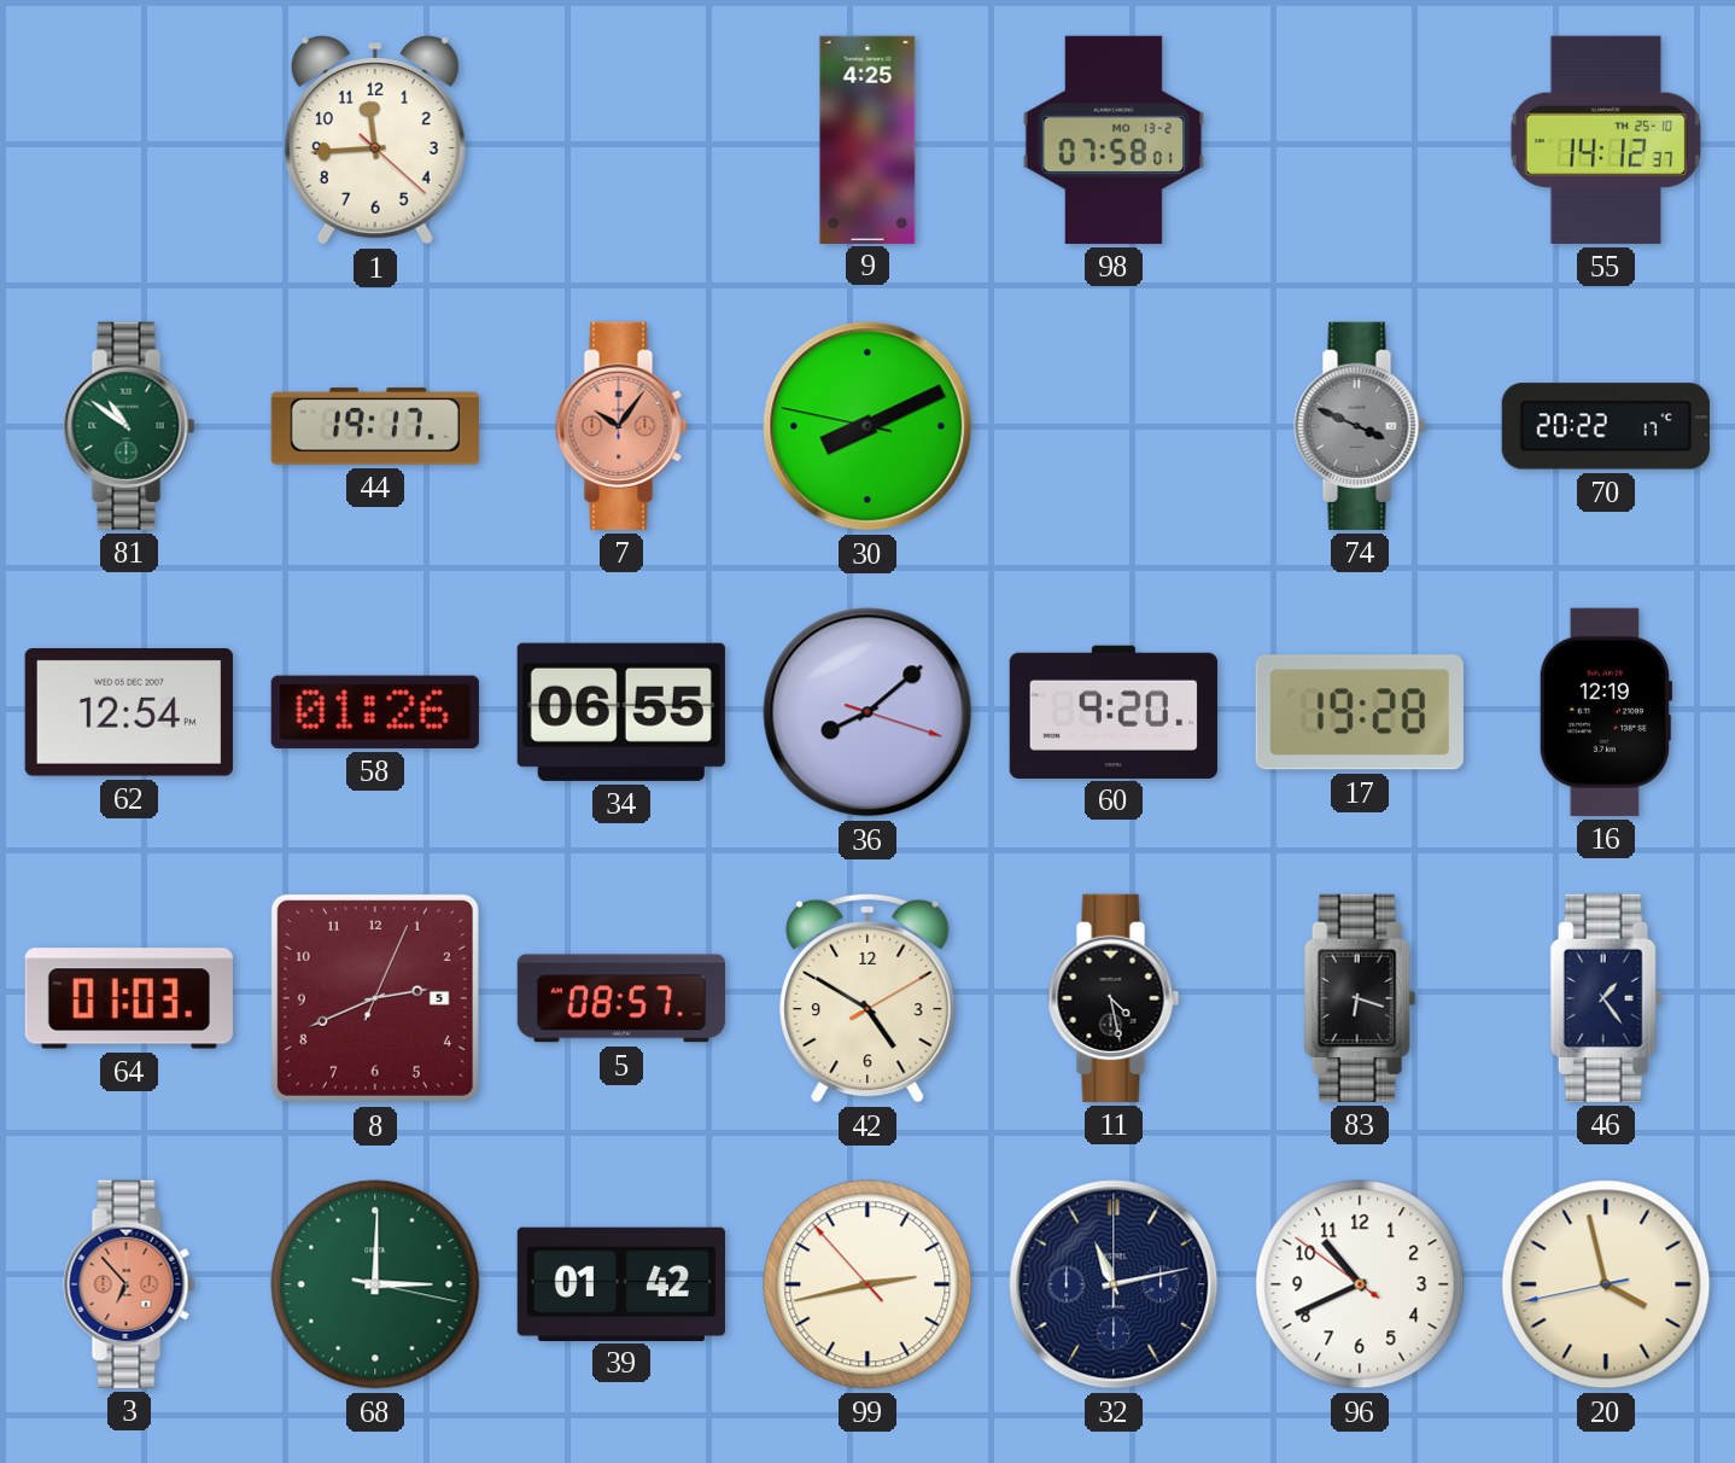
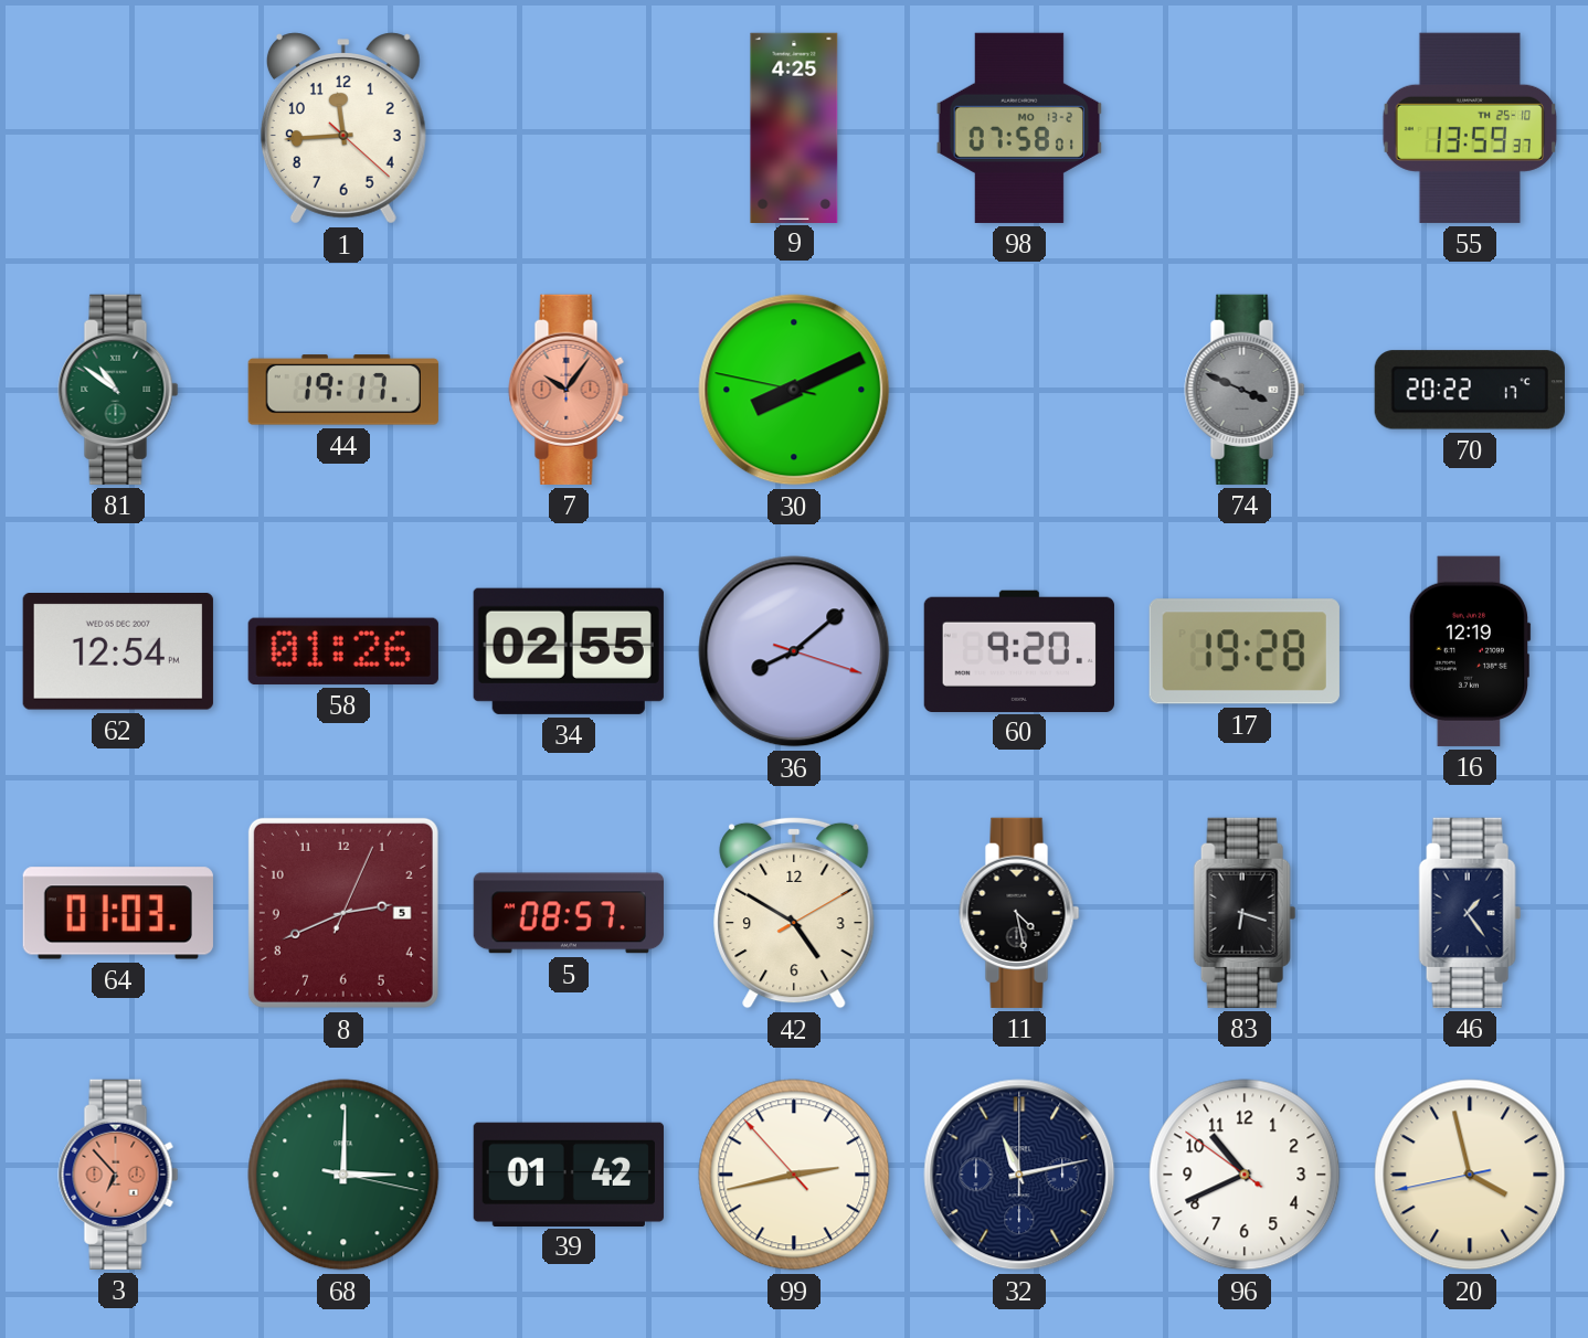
55: 14:12 -> 13:59 (1469, 128)
34: 06:55 -> 02:55 (569, 651)
